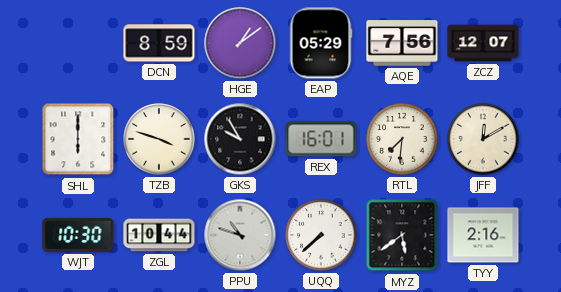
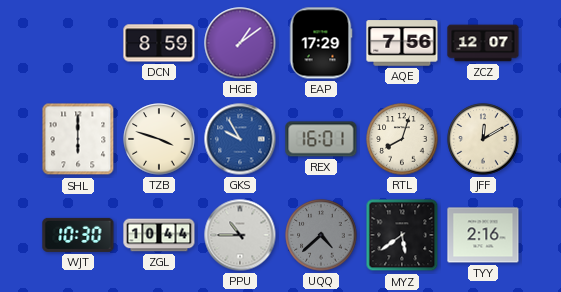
EAP: 05:29 -> 17:29 (321, 43)
GKS dial: black -> blue (240, 139)
RTL: 7:31 -> 8:03 (402, 139)
PPU: 10:48 -> 10:45 (240, 235)
UQQ: 7:38 -> 4:38 (321, 235)
UQQ dial: white -> grey (321, 235)
